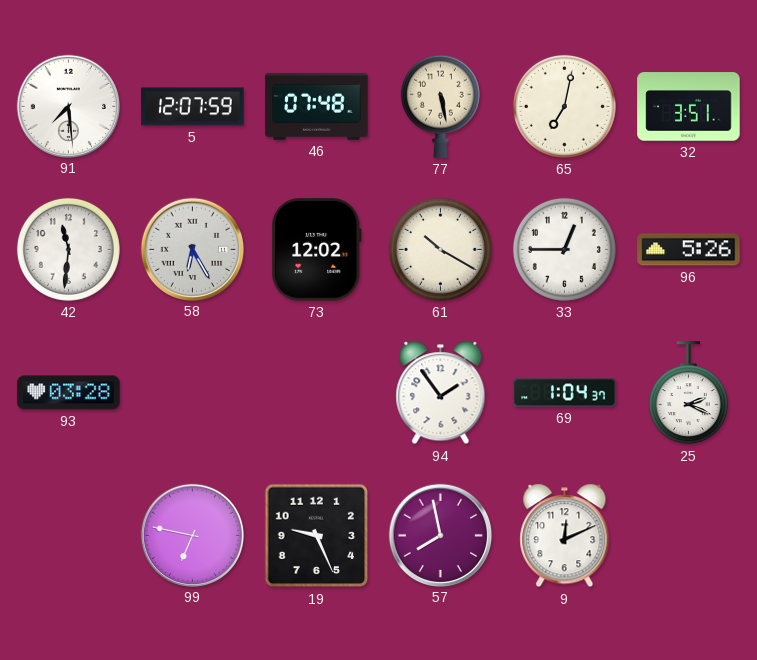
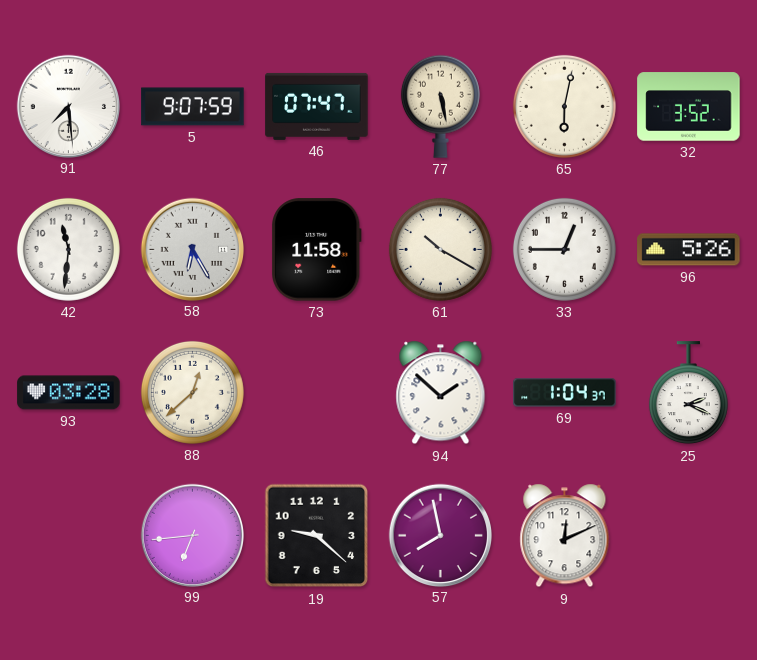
5: 12:07 -> 9:07 (193, 107)
46: 07:48 -> 07:47 (317, 106)
65: 7:02 -> 6:02 (564, 106)
32: 3:51 -> 3:52 (689, 107)
73: 12:02 -> 11:58 (317, 250)
88: none -> 12:38 (192, 392)
94: 1:54 -> 1:52 (441, 393)
99: 6:47 -> 6:44 (192, 535)
19: 9:26 -> 9:22 (317, 536)
